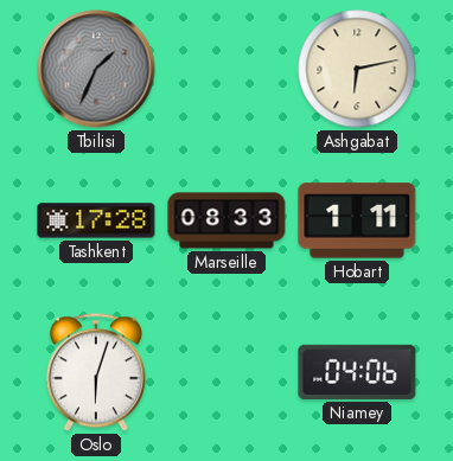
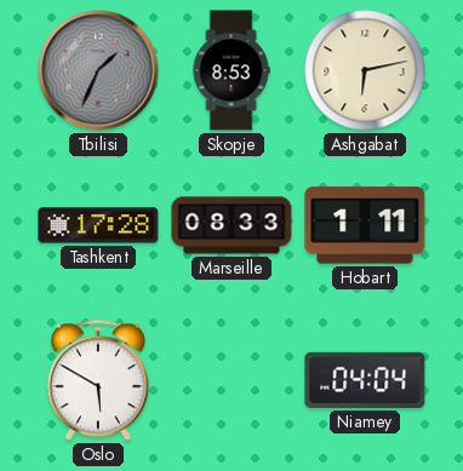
Skopje: none -> 8:53 (232, 70)
Oslo: 6:03 -> 5:50 (98, 380)
Niamey: 04:06 -> 04:04 (365, 380)
